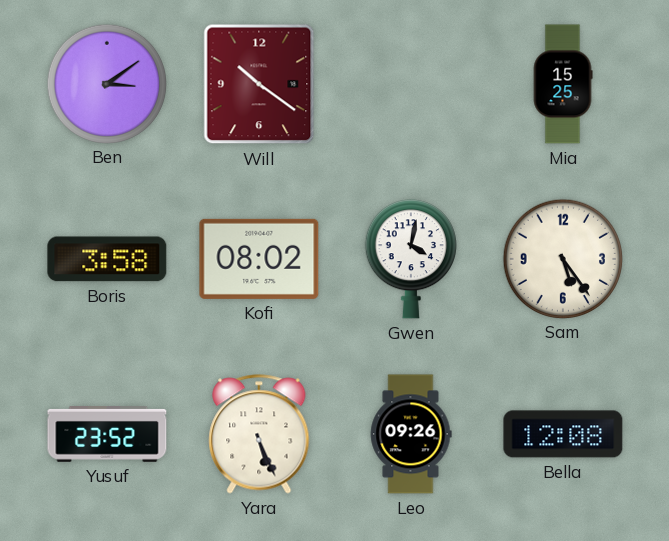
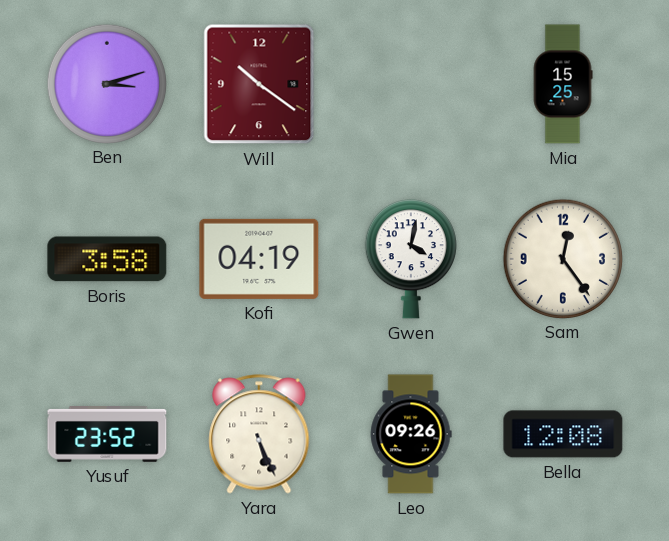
Ben: 3:09 -> 3:12 (106, 83)
Kofi: 08:02 -> 04:19 (259, 259)
Sam: 5:24 -> 12:24 (562, 258)
